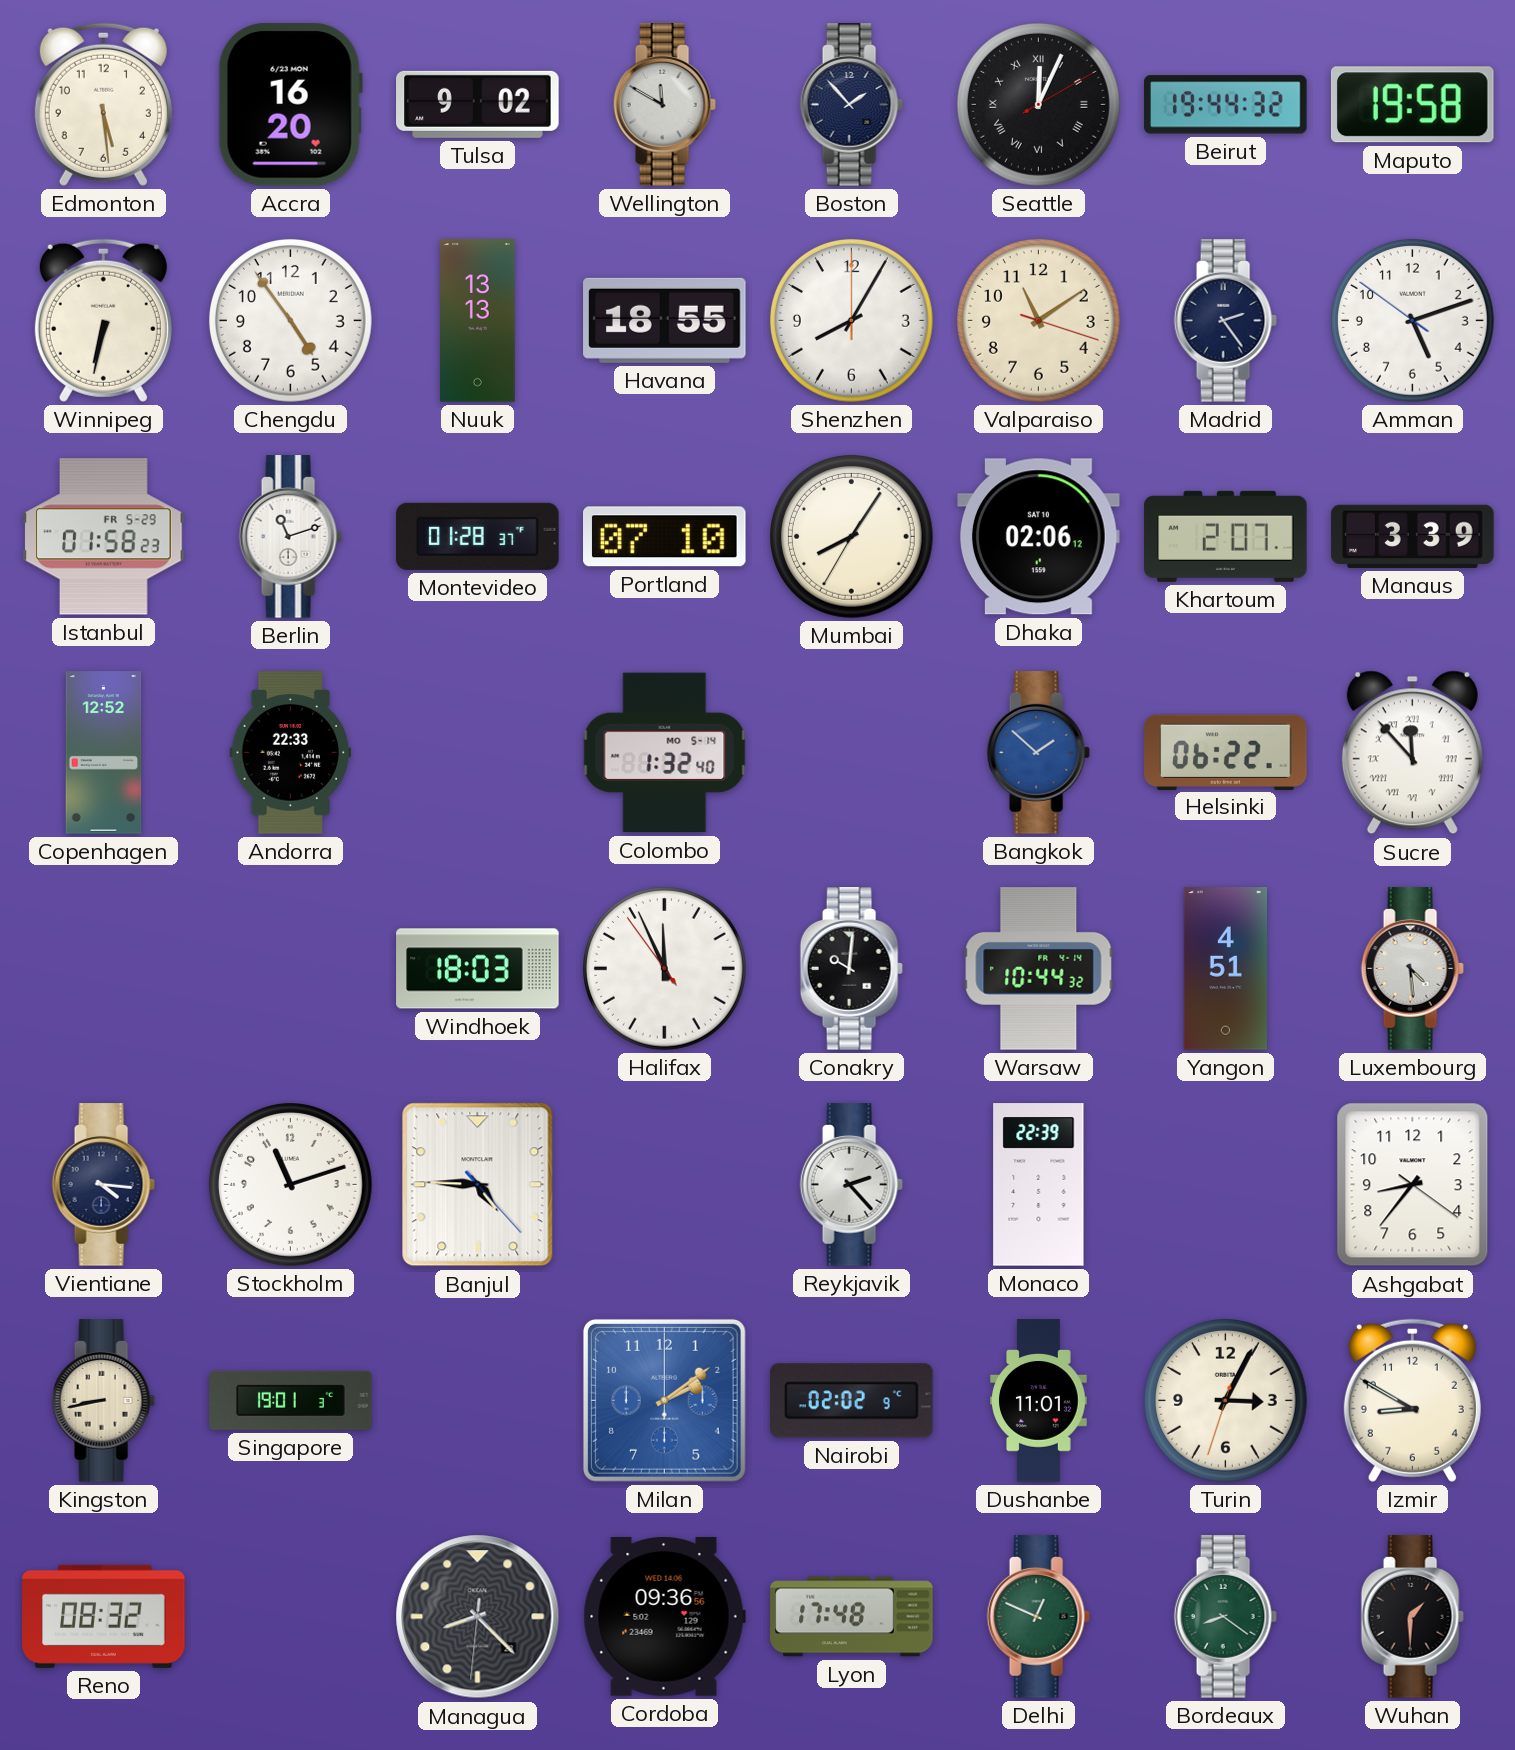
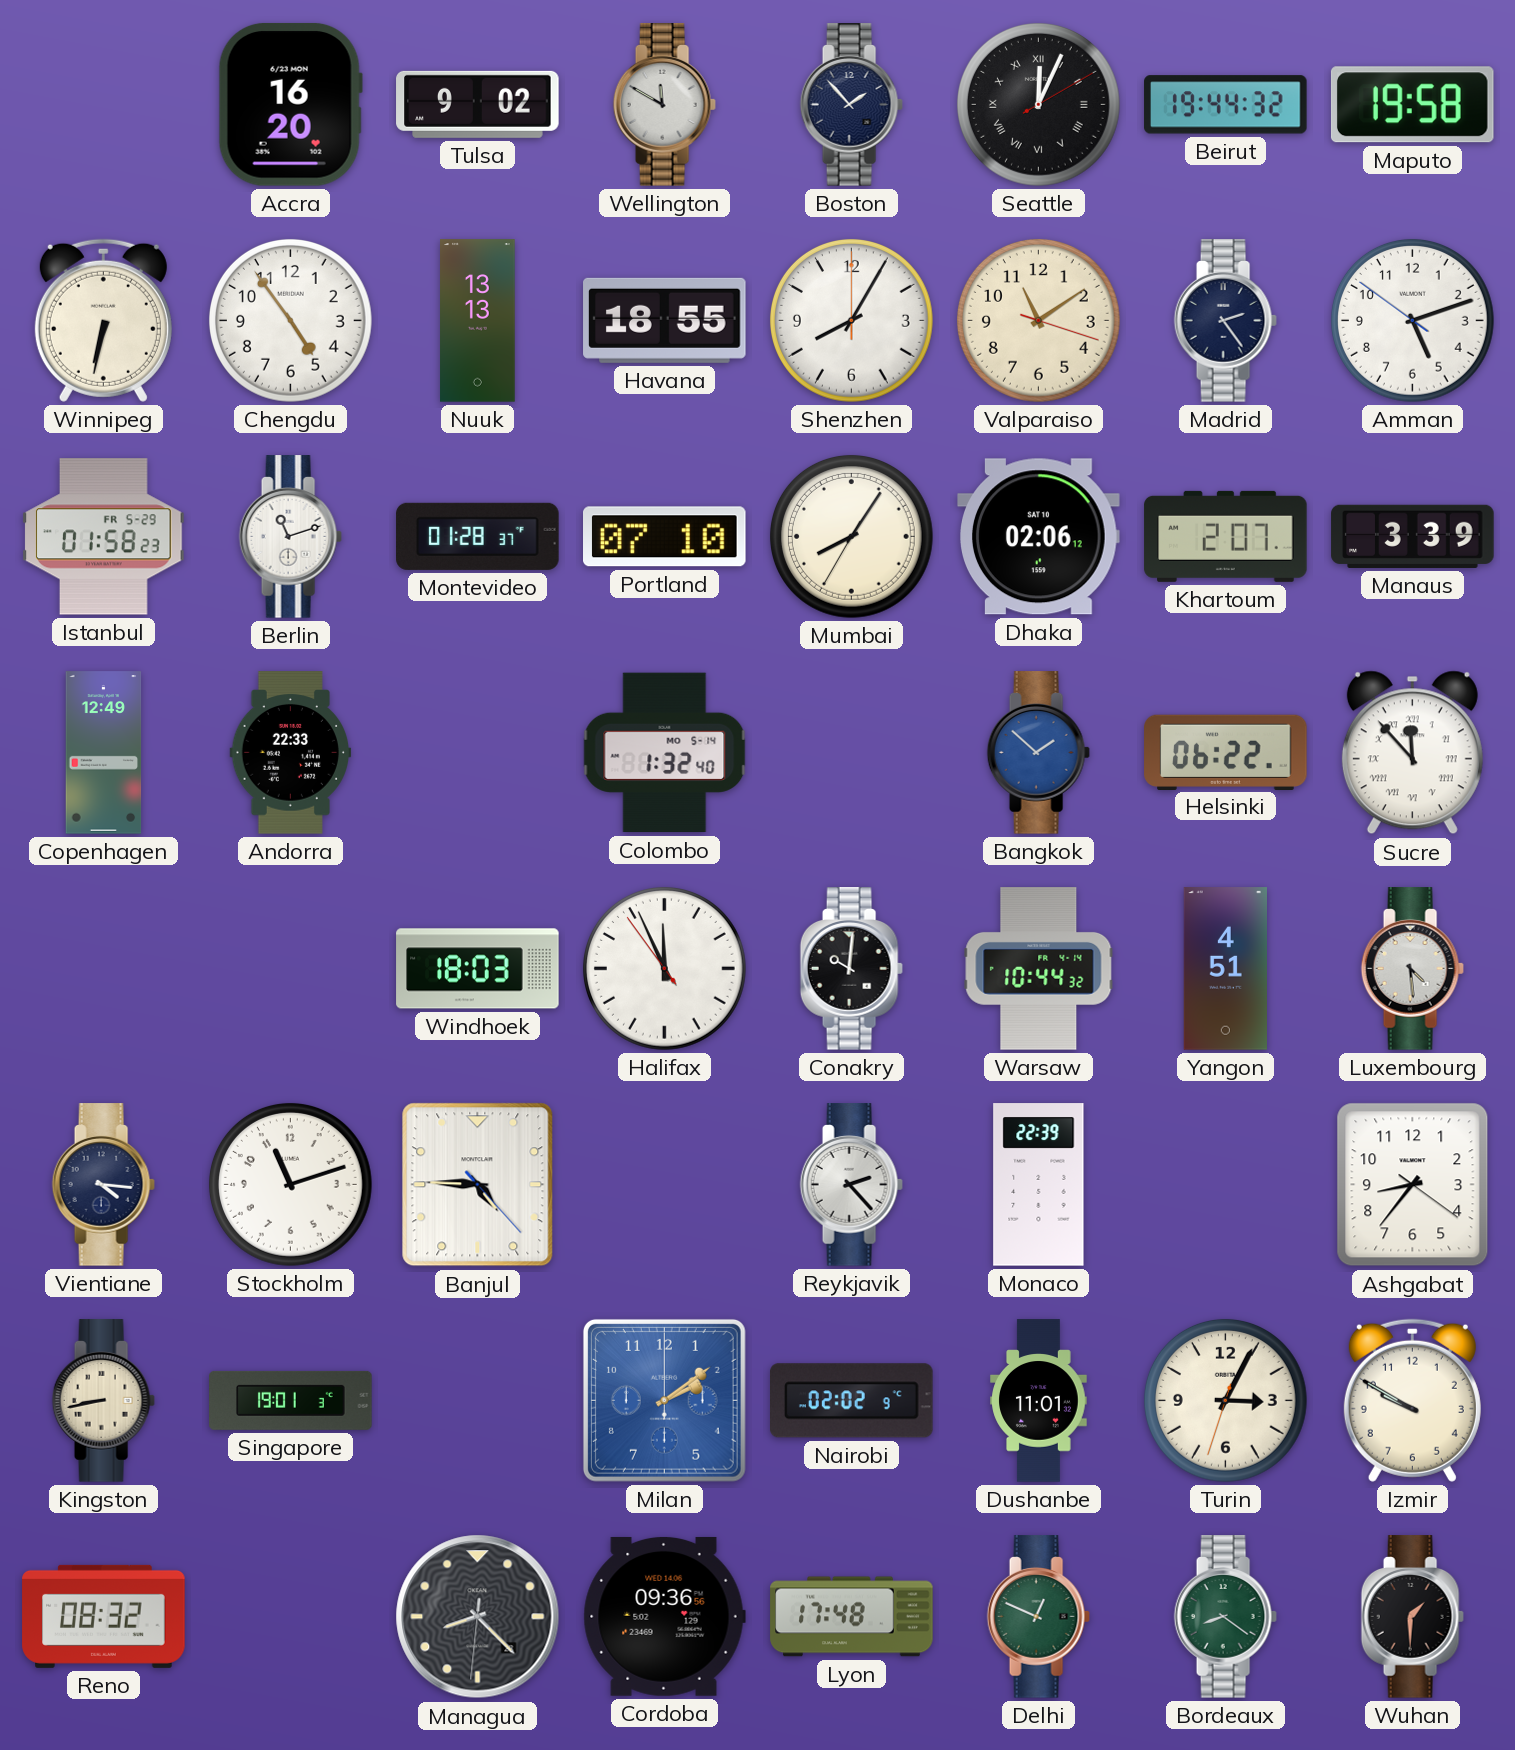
Edmonton: 5:29 -> none (103, 104)
Copenhagen: 12:52 -> 12:49 (104, 753)
Izmir: 8:50 -> 9:50 (1412, 1400)
